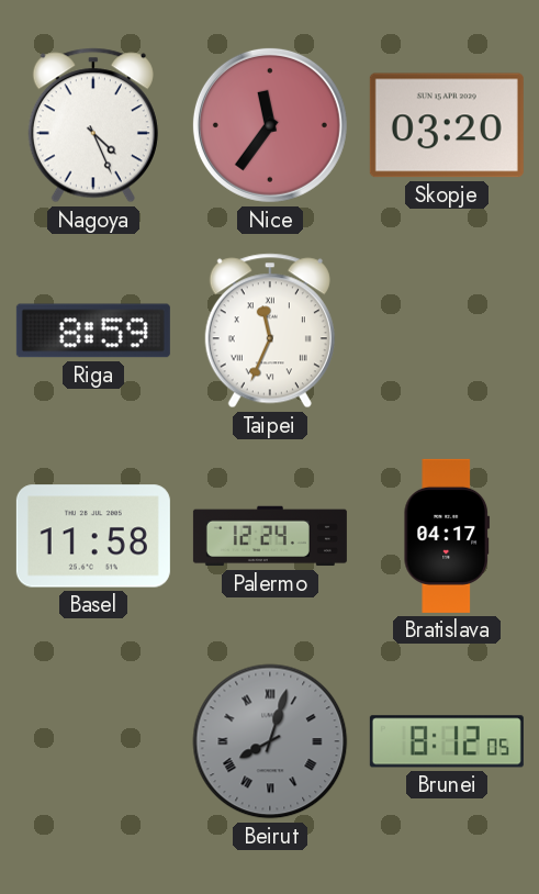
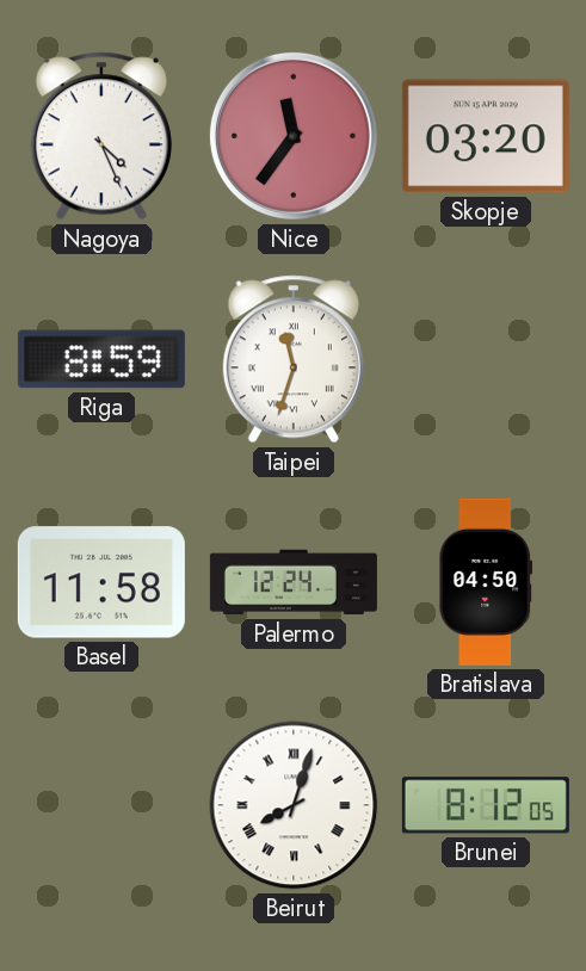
Taipei: 11:34 -> 11:33 (294, 359)
Bratislava: 04:17 -> 04:50 (486, 582)
Beirut dial: grey -> white (294, 805)
